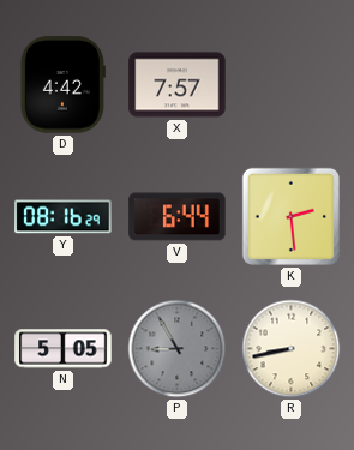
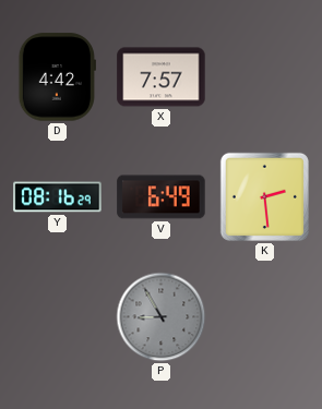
V: 6:44 -> 6:49 (162, 197)
N: 5:05 -> none (64, 349)
R: 8:43 -> none (292, 349)
